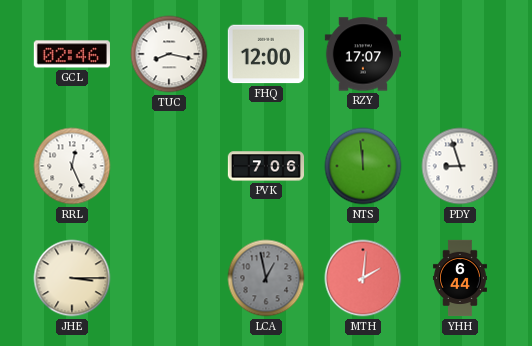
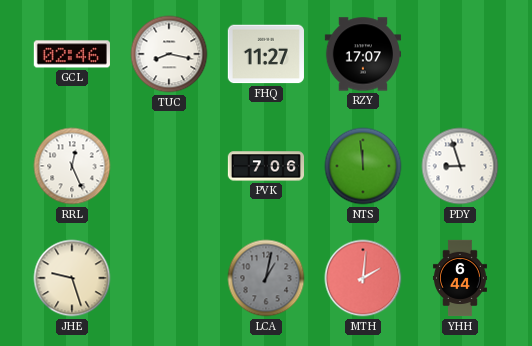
FHQ: 12:00 -> 11:27 (266, 54)
JHE: 3:15 -> 9:27 (72, 278)
LCA: 12:58 -> 1:02 (266, 278)
